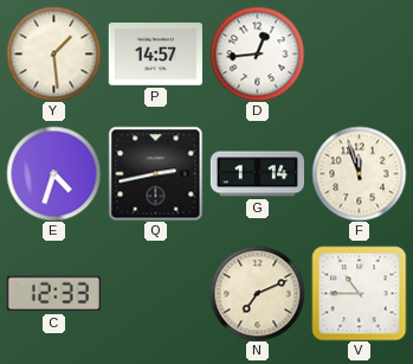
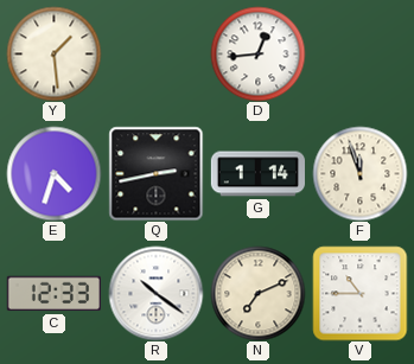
P: 14:57 -> none (155, 55)
R: none -> 10:21 (155, 293)
